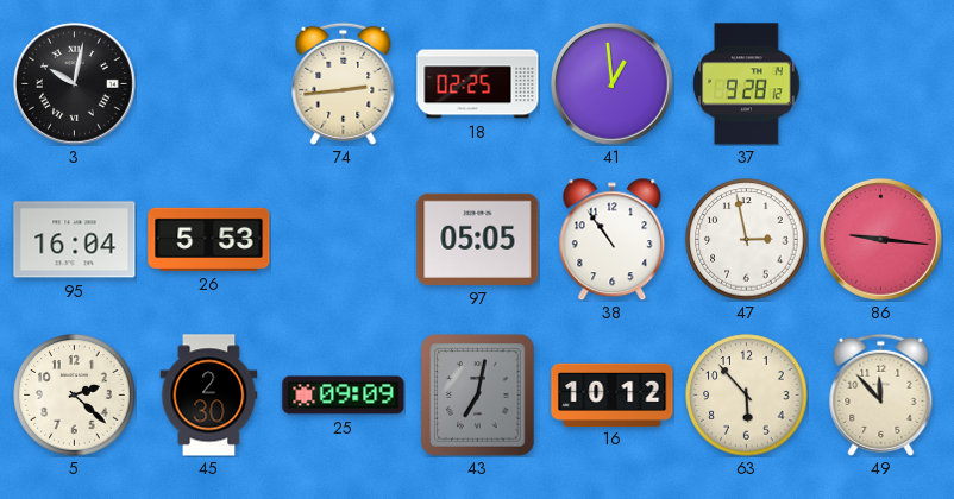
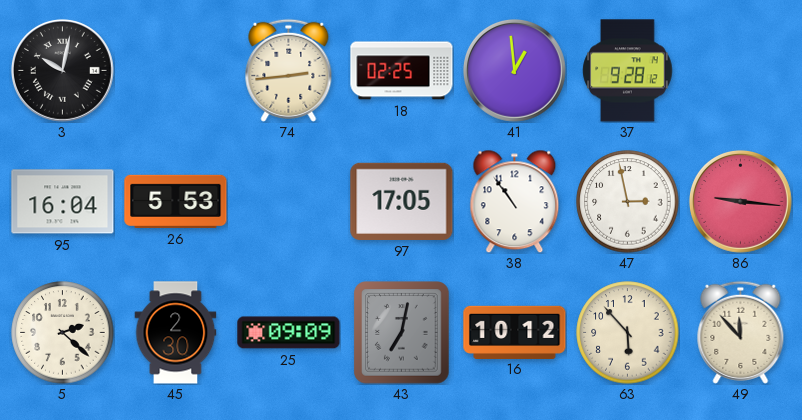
97: 05:05 -> 17:05 (402, 201)
